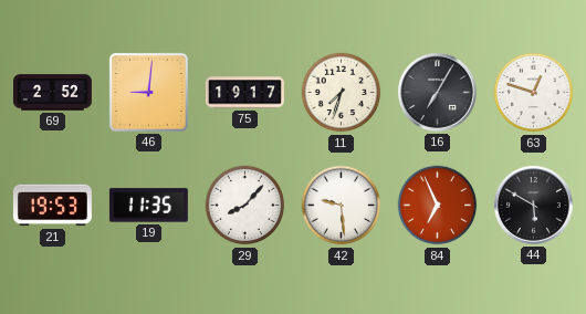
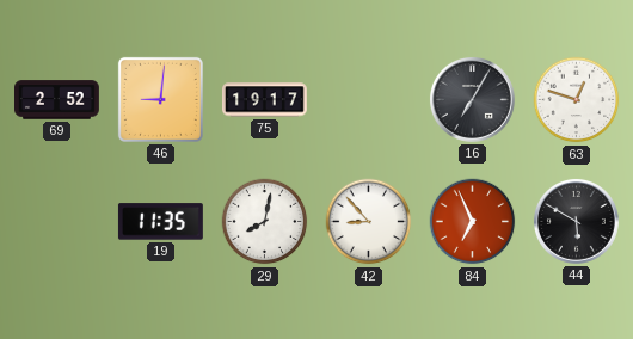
11: 7:33 -> none (342, 93)
21: 19:53 -> none (52, 206)
29: 8:07 -> 8:02 (265, 222)
42: 9:29 -> 8:53 (369, 222)
